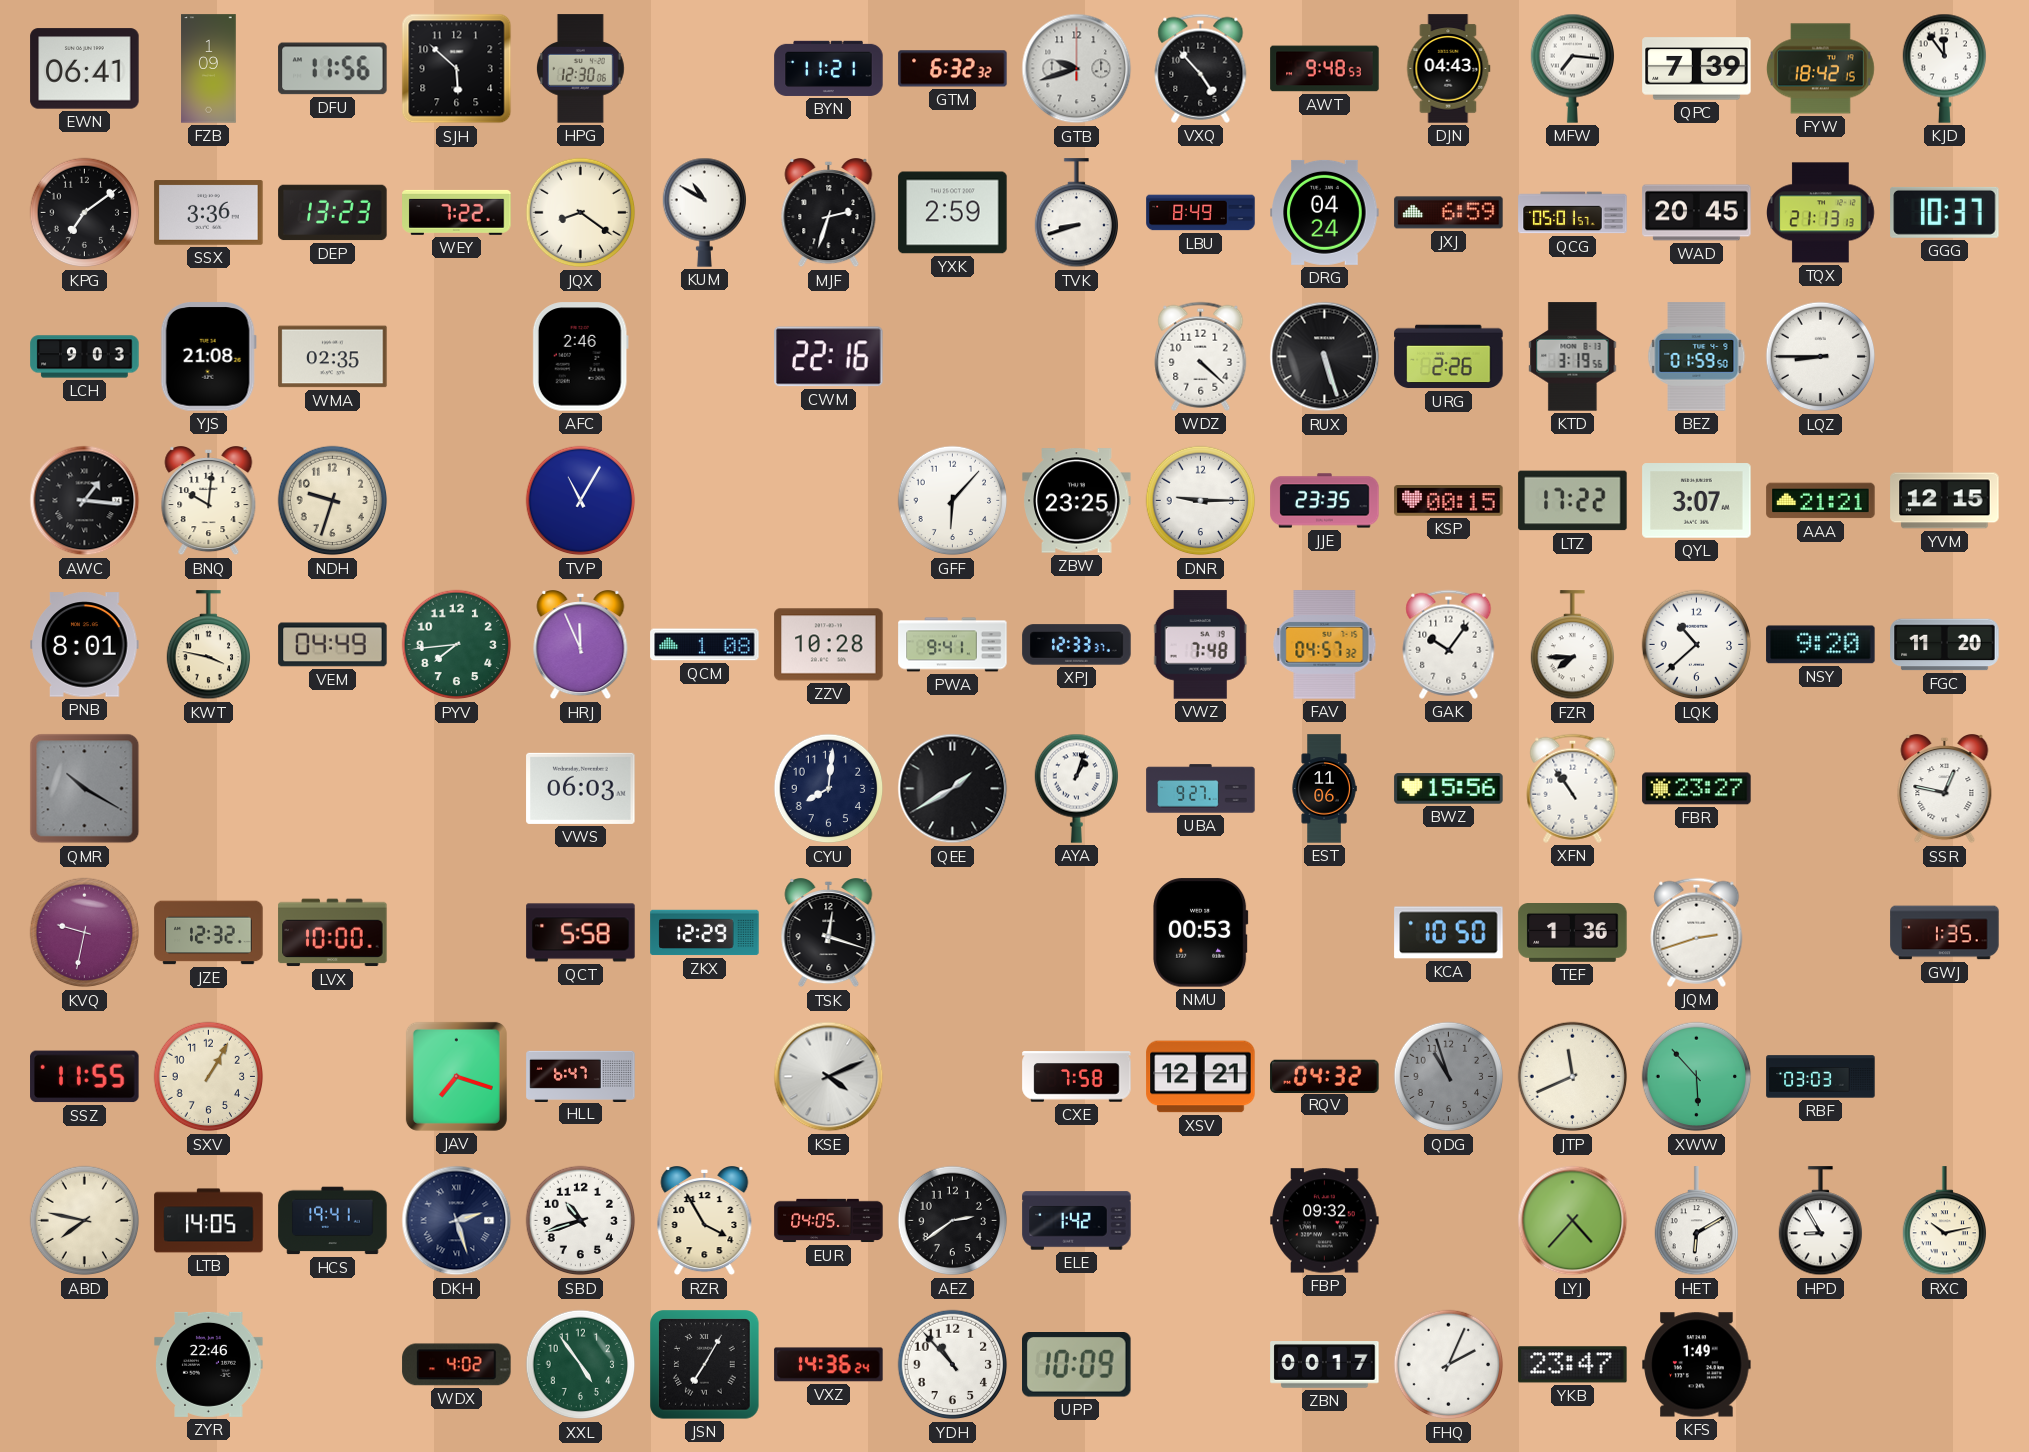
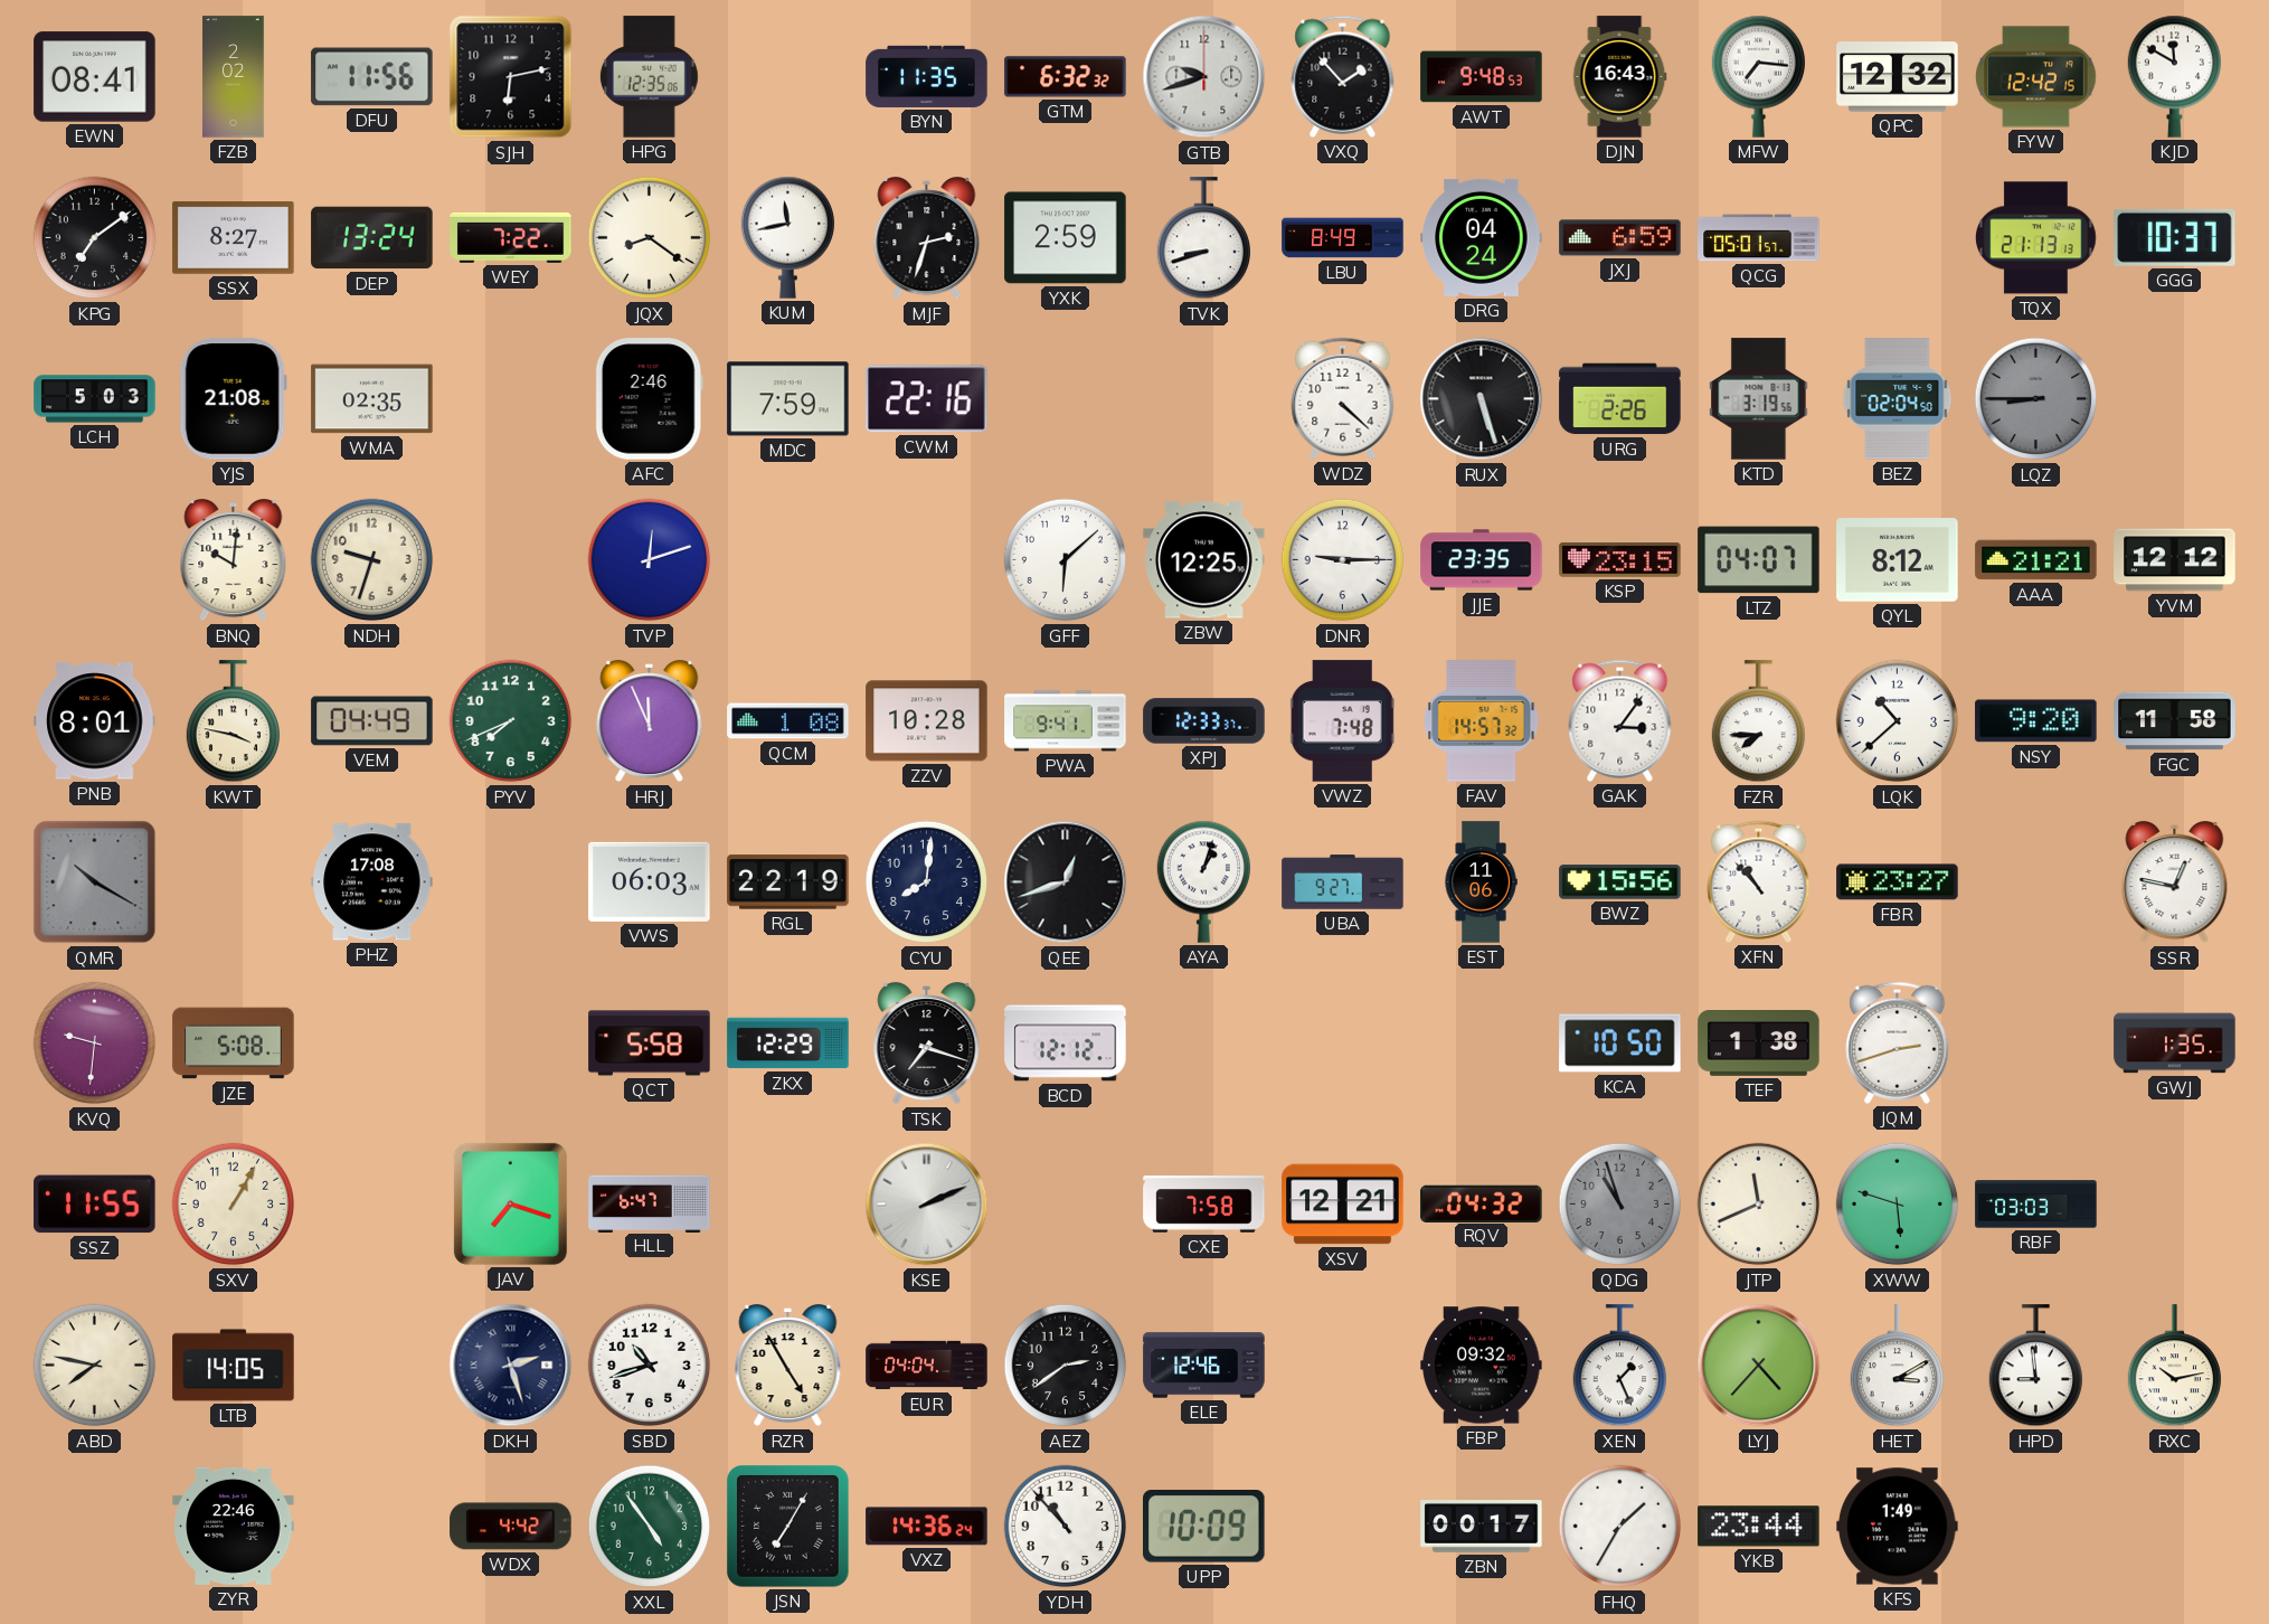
EWN: 06:41 -> 08:41 (95, 77)
FZB: 1:09 -> 2:02 (234, 77)
SJH: 5:52 -> 6:13 (511, 77)
HPG: 12:30 -> 12:35 (649, 77)
BYN: 11:21 -> 11:35 (927, 76)
VXQ: 4:53 -> 1:53 (1343, 76)
DJN: 04:43 -> 16:43 (1620, 77)
QPC: 7:39 -> 12:32 (1898, 77)
FYW: 18:42 -> 12:42 (2036, 77)
KJD: 11:54 -> 11:50 (2174, 76)
SSX: 3:36 -> 8:27 (234, 238)
DEP: 13:23 -> 13:24 (372, 238)
KUM: 10:50 -> 11:43 (787, 237)
WAD: 20:45 -> none (1697, 213)
LCH: 9:03 -> 5:03 (95, 399)
MDC: none -> 7:59 (788, 399)
BEZ: 01:59 -> 02:04 (1898, 399)
LQZ dial: white -> grey (2036, 399)
AWC: 1:16 -> none (85, 501)
TVP: 11:05 -> 12:12 (650, 560)
GFF: 6:07 -> 6:08 (1066, 560)
ZBW: 23:25 -> 12:25 (1204, 560)
KSP: 00:15 -> 23:15 (1620, 560)
LTZ: 17:22 -> 04:07 (1759, 560)
QYL: 3:07 -> 8:12 (1898, 560)
YVM: 12:15 -> 12:12 (2175, 560)
PYV: 7:44 -> 7:41 (511, 721)
FAV: 04:57 -> 14:57 (1482, 721)
GAK: 10:06 -> 3:06 (1620, 720)
FGC: 11:20 -> 11:58 (2175, 721)
PHZ: none -> 17:08 (372, 882)
RGL: none -> 22:19 (788, 882)
QEE: 1:40 -> 12:42 (1066, 882)
XFN: 10:54 -> 10:53 (1759, 881)
KVQ: 9:32 -> 9:31 (95, 1044)
JZE: 12:32 -> 5:08 (234, 1044)
LVX: 10:00 -> none (333, 933)
TSK: 12:18 -> 7:18 (927, 1045)
BCD: none -> 12:12 (1066, 1044)
NMU: 00:53 -> none (1201, 933)
TEF: 1:36 -> 1:38 (1759, 1044)
KSE: 4:11 -> 2:11 (927, 1205)
XWW: 5:53 -> 5:48 (1898, 1205)
HCS: 19:41 -> none (333, 1221)
RZR: 3:55 -> 4:55 (788, 1367)
EUR: 04:05 -> 04:04 (927, 1366)
ELE: 1:42 -> 12:46 (1204, 1366)
XEN: none -> 1:26 (1619, 1366)
HET: 6:10 -> 3:10 (1897, 1366)
HPD: 8:55 -> 8:59 (2035, 1366)
WDX: 4:02 -> 4:42 (511, 1527)
FHQ: 2:04 -> 1:35 (1620, 1527)
YKB: 23:47 -> 23:44 (1759, 1527)
